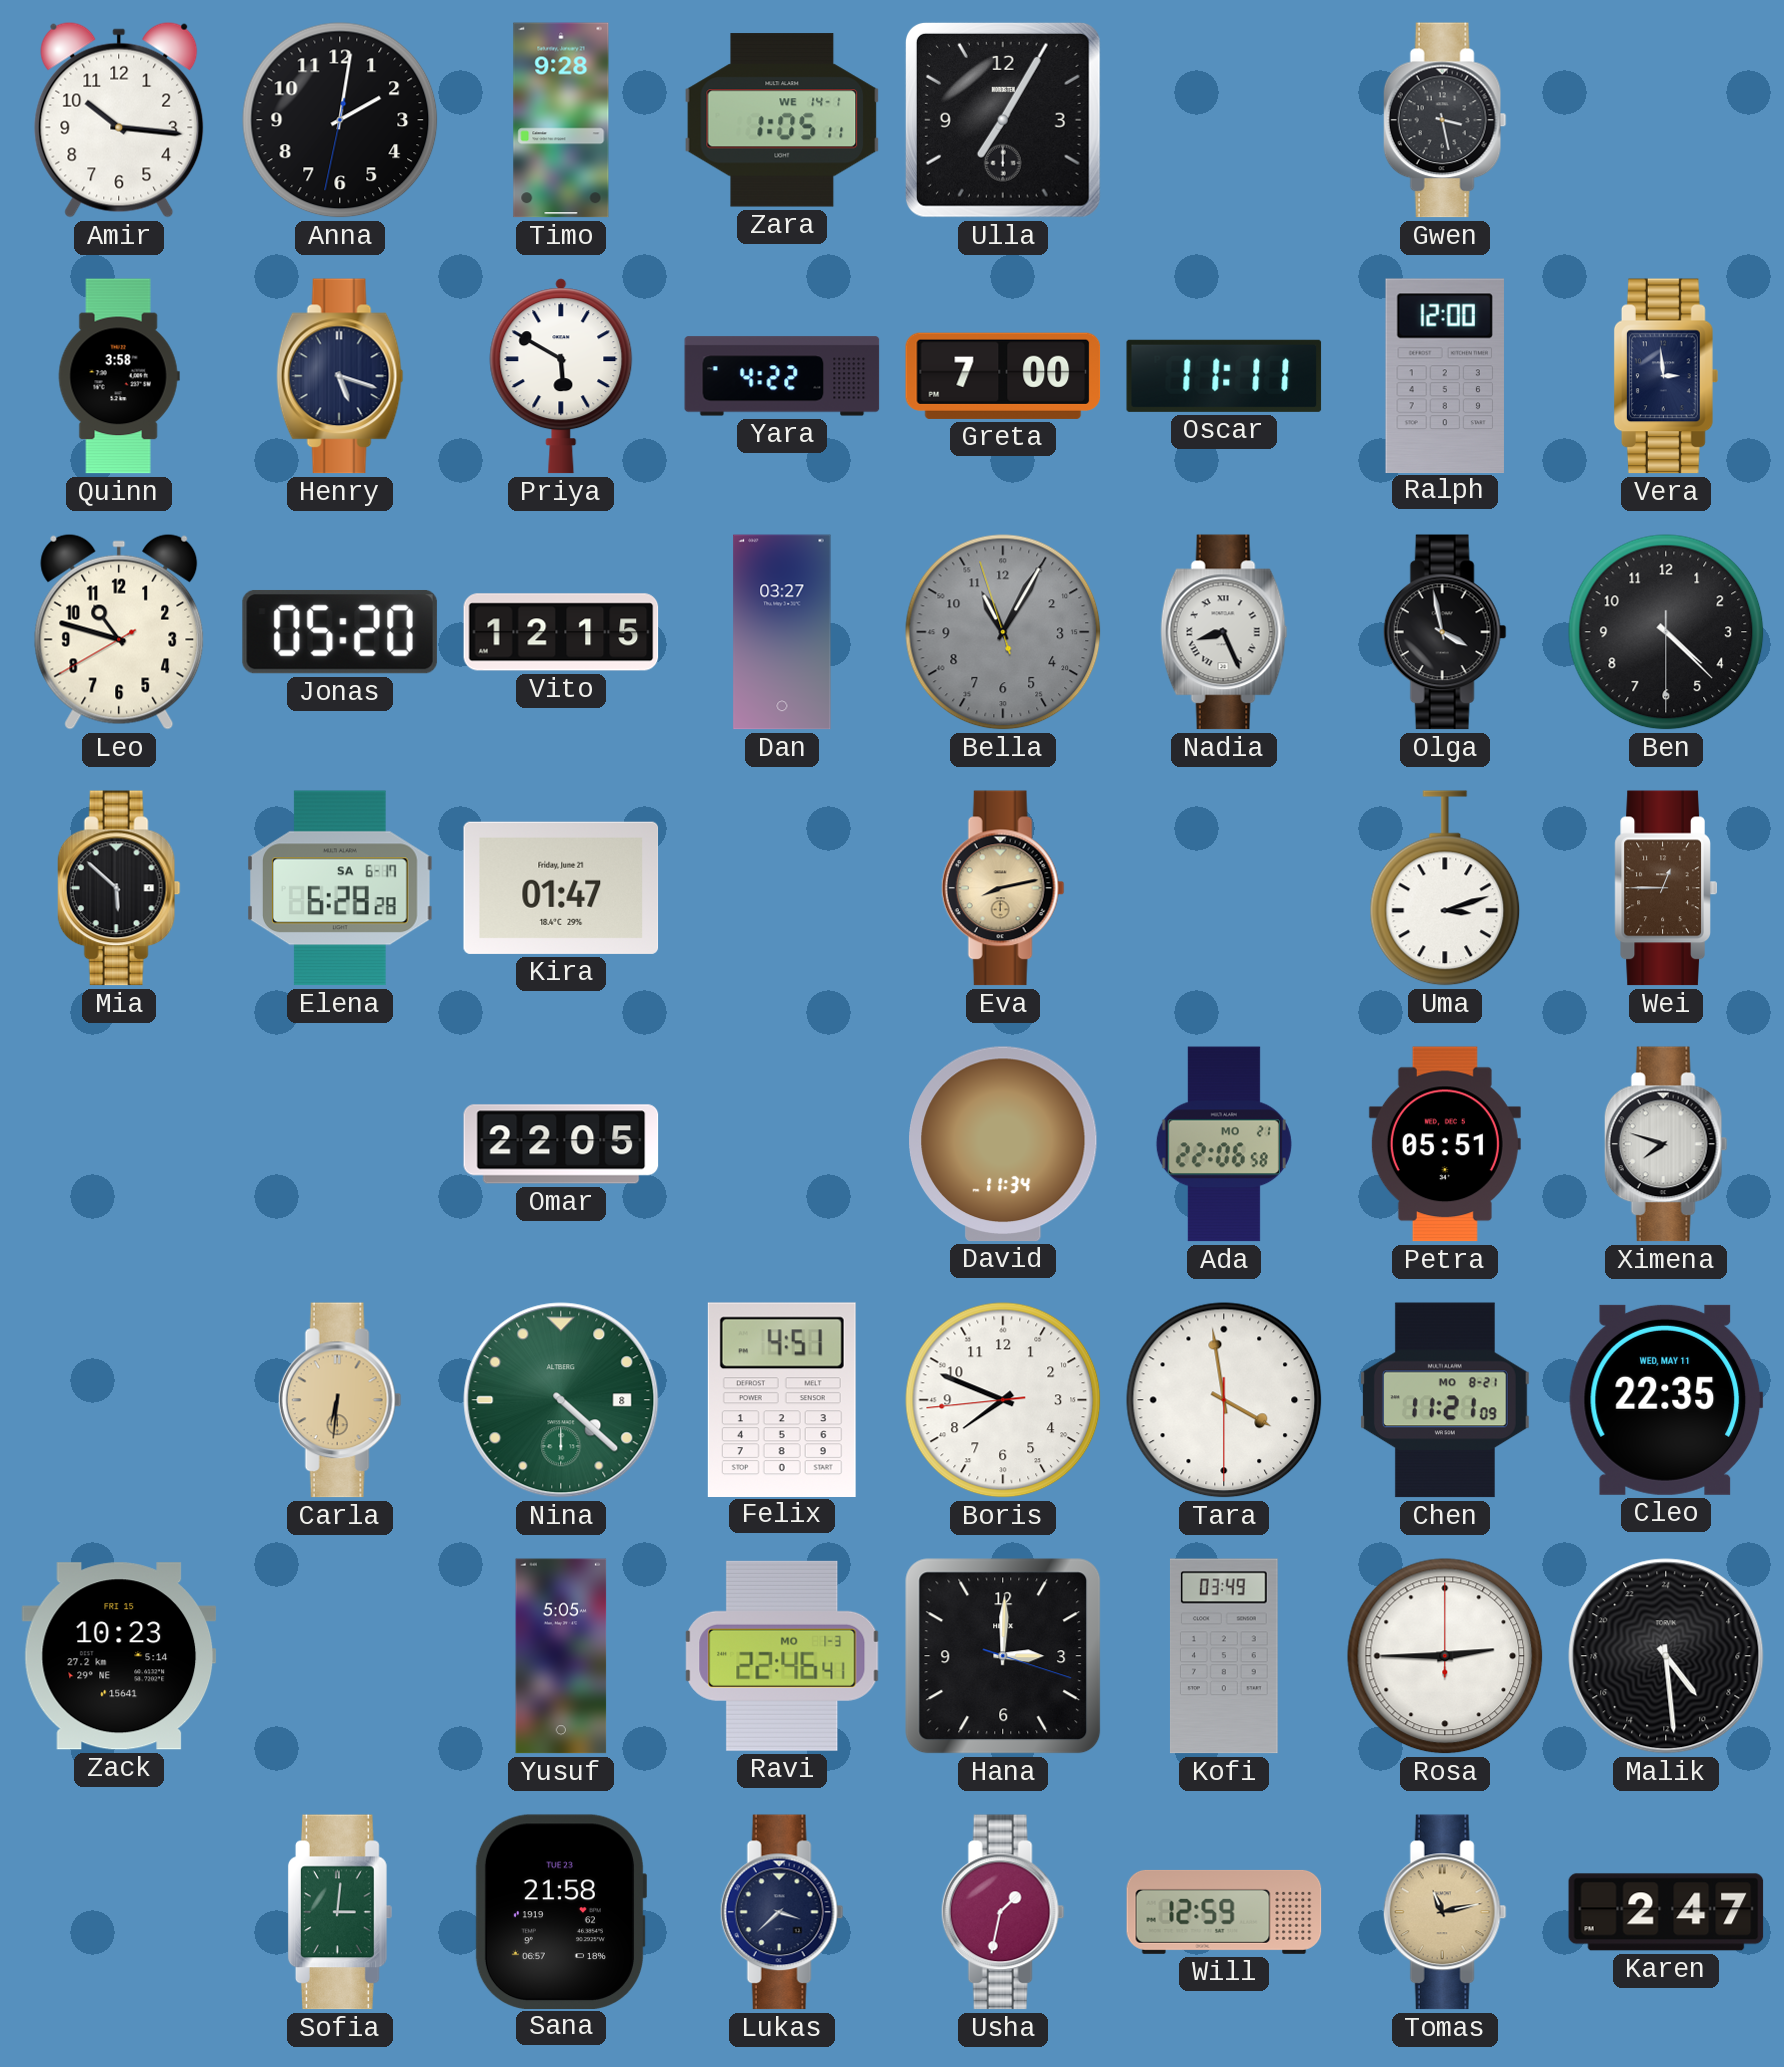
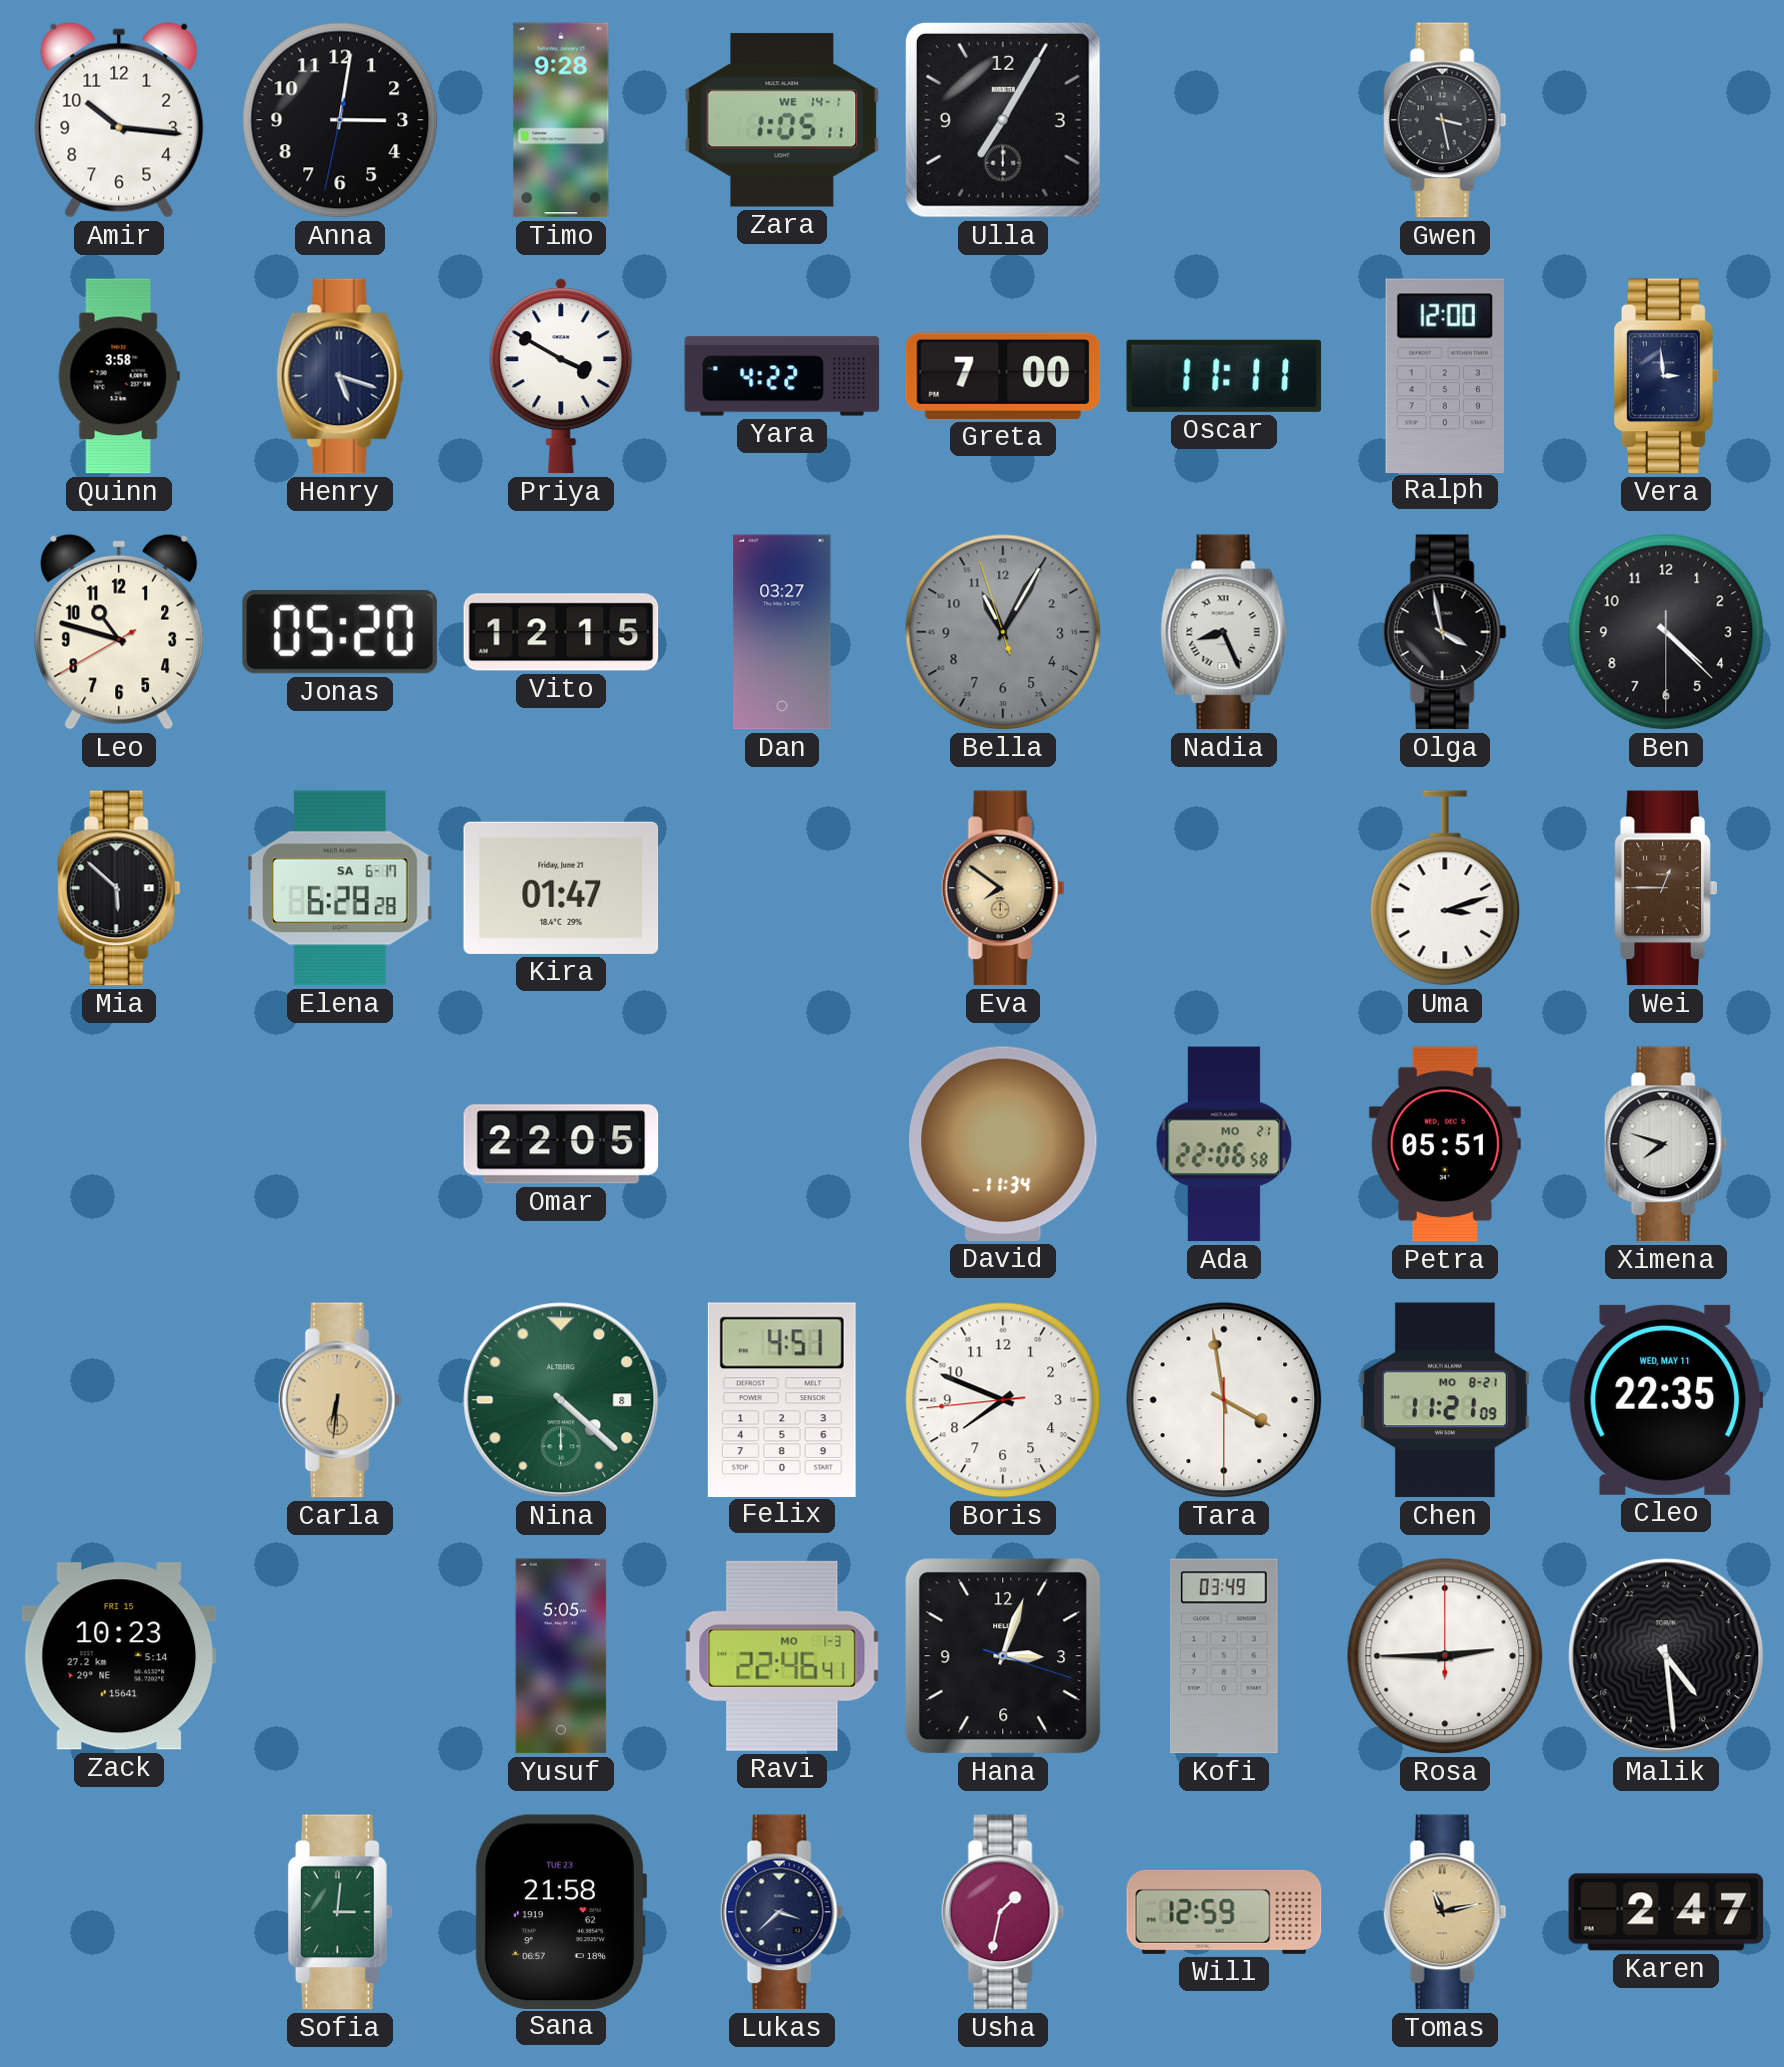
Anna: 2:01 -> 3:01 (340, 120)
Priya: 5:50 -> 3:50 (561, 376)
Eva: 8:13 -> 7:51 (1003, 888)
Hana: 3:00 -> 3:03 (1003, 1656)
